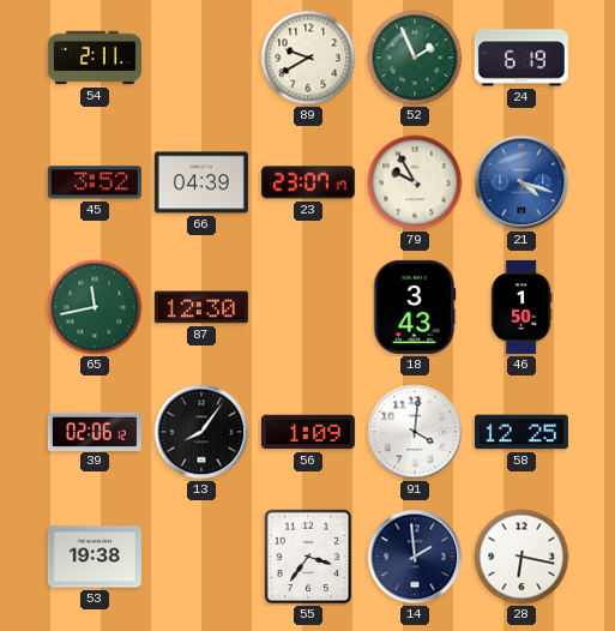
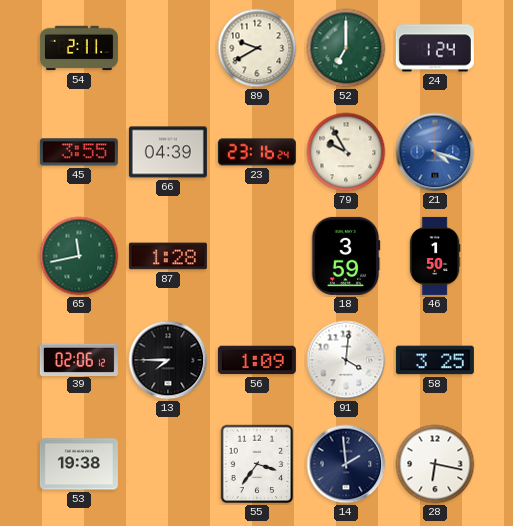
52: 1:56 -> 7:00 (346, 48)
24: 6:19 -> 1:24 (435, 48)
45: 3:52 -> 3:55 (79, 152)
23: 23:07 -> 23:16 (257, 152)
87: 12:30 -> 1:28 (168, 256)
18: 3:43 -> 3:59 (346, 256)
13: 8:06 -> 7:45 (168, 360)
58: 12:25 -> 3:25 (435, 360)
